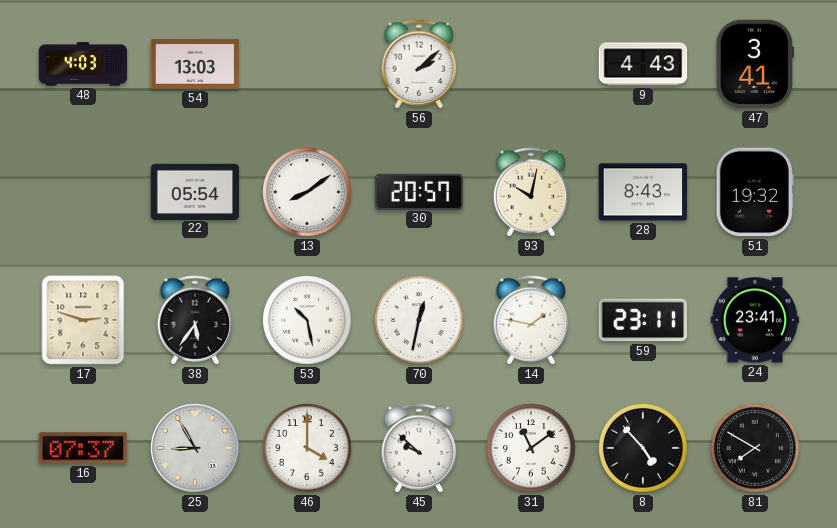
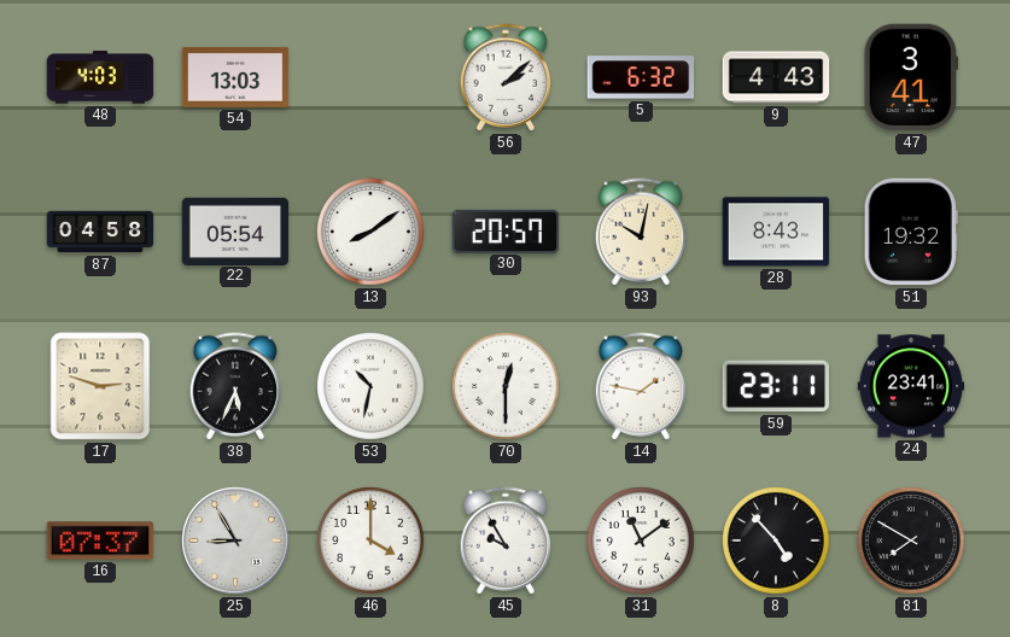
5: none -> 6:32 (641, 77)
87: none -> 04:58 (100, 232)
38: 5:36 -> 5:34 (235, 386)
53: 10:28 -> 10:32 (372, 387)
70: 12:32 -> 12:30 (507, 387)
45: 9:52 -> 9:55 (506, 540)
